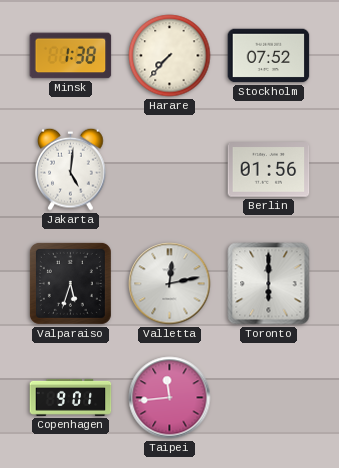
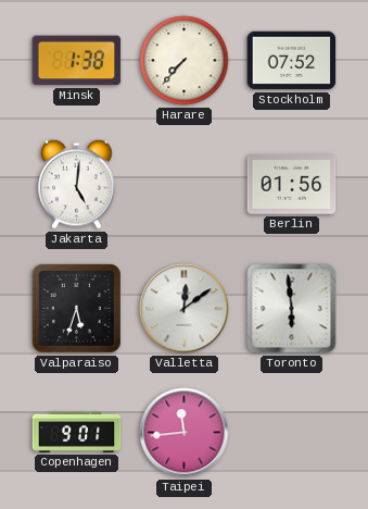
Valletta: 12:13 -> 12:09 (185, 309)
Toronto: 6:00 -> 5:59 (292, 309)
